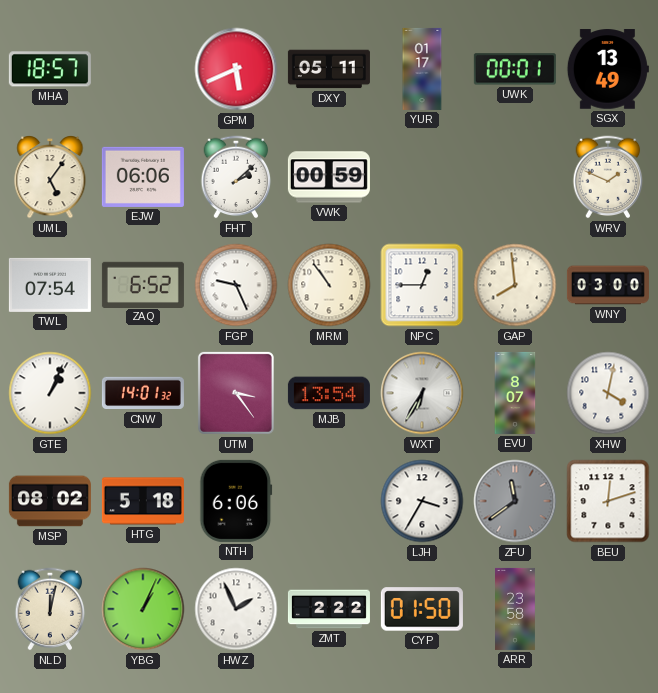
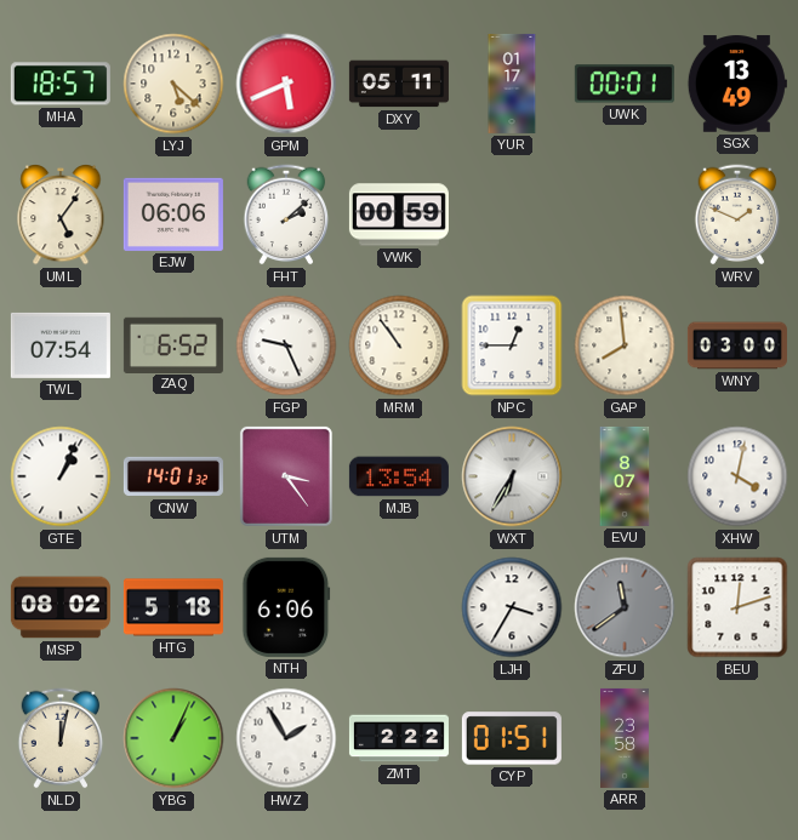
LYJ: none -> 5:22 (173, 84)
HWZ: 1:56 -> 1:55 (286, 738)
CYP: 01:50 -> 01:51 (512, 738)
